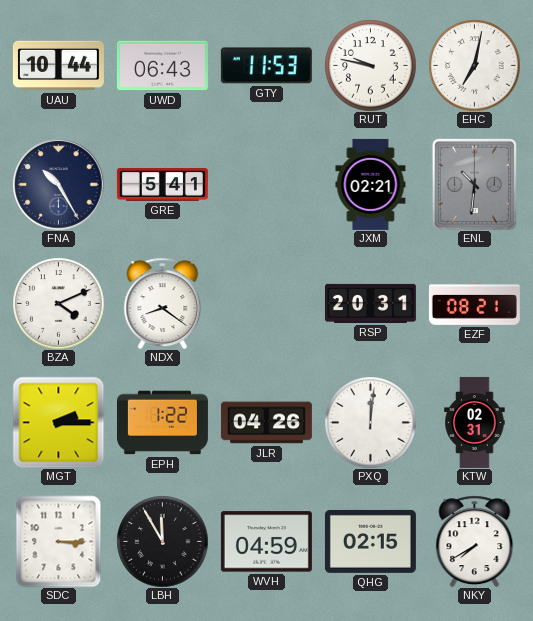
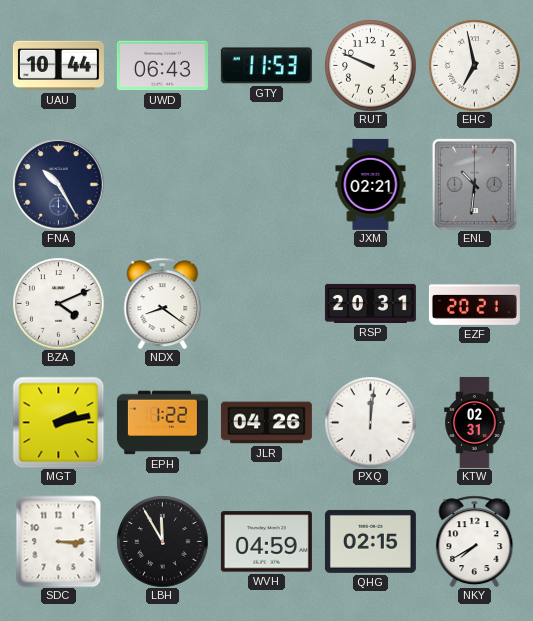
RUT: 9:47 -> 9:49 (370, 65)
EHC: 7:02 -> 6:58 (474, 65)
GRE: 5:41 -> none (162, 185)
EZF: 08:21 -> 20:21 (474, 303)
MGT: 2:15 -> 2:13 (58, 422)
